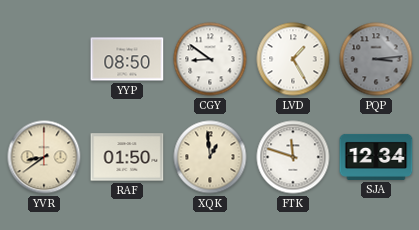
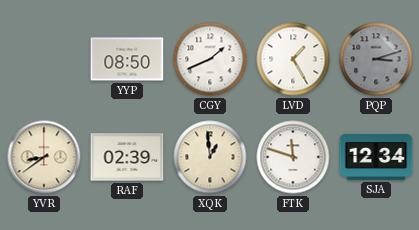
CGY: 8:51 -> 1:41 (210, 59)
PQP: 3:14 -> 3:12 (376, 59)
RAF: 01:50 -> 02:39 (127, 157)
